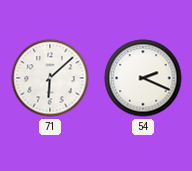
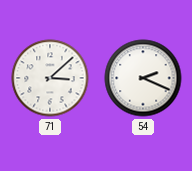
71: 6:08 -> 3:08 (50, 78)
